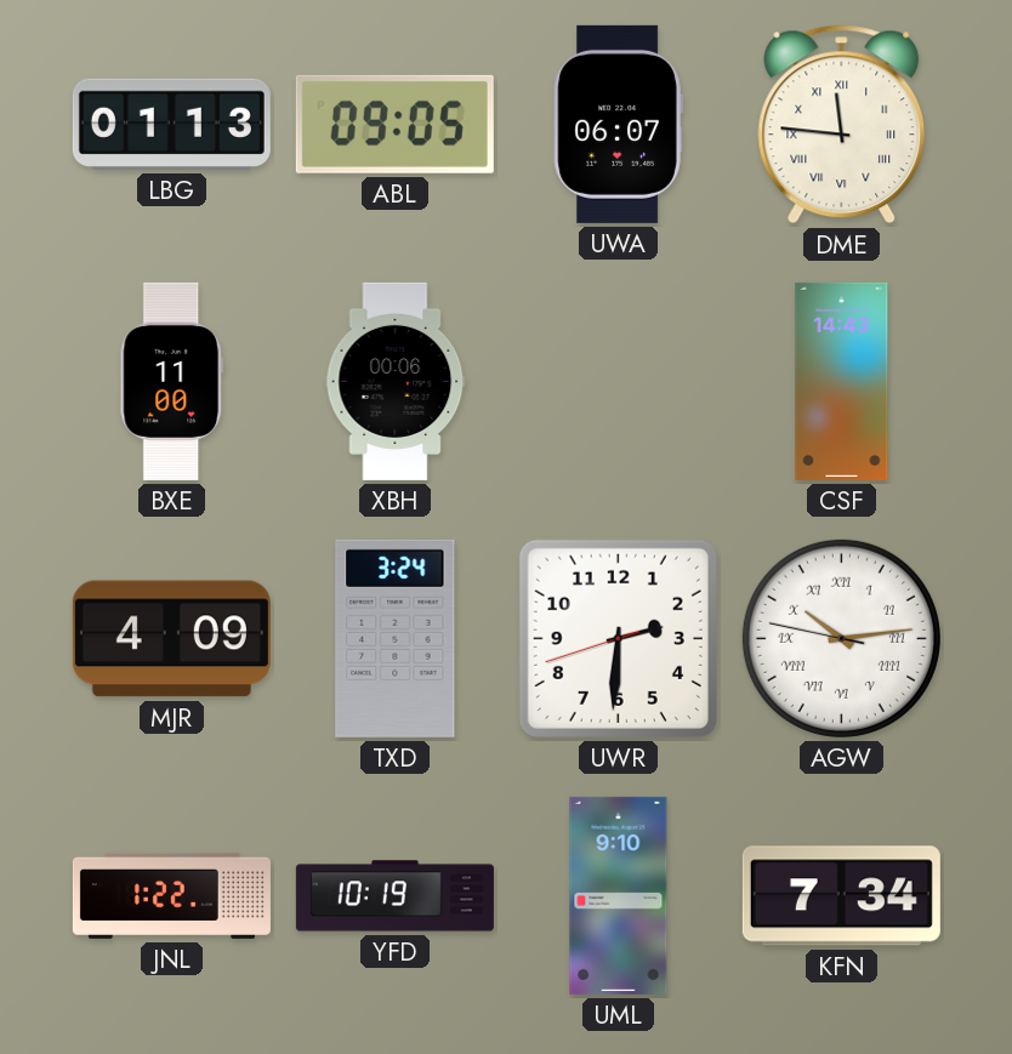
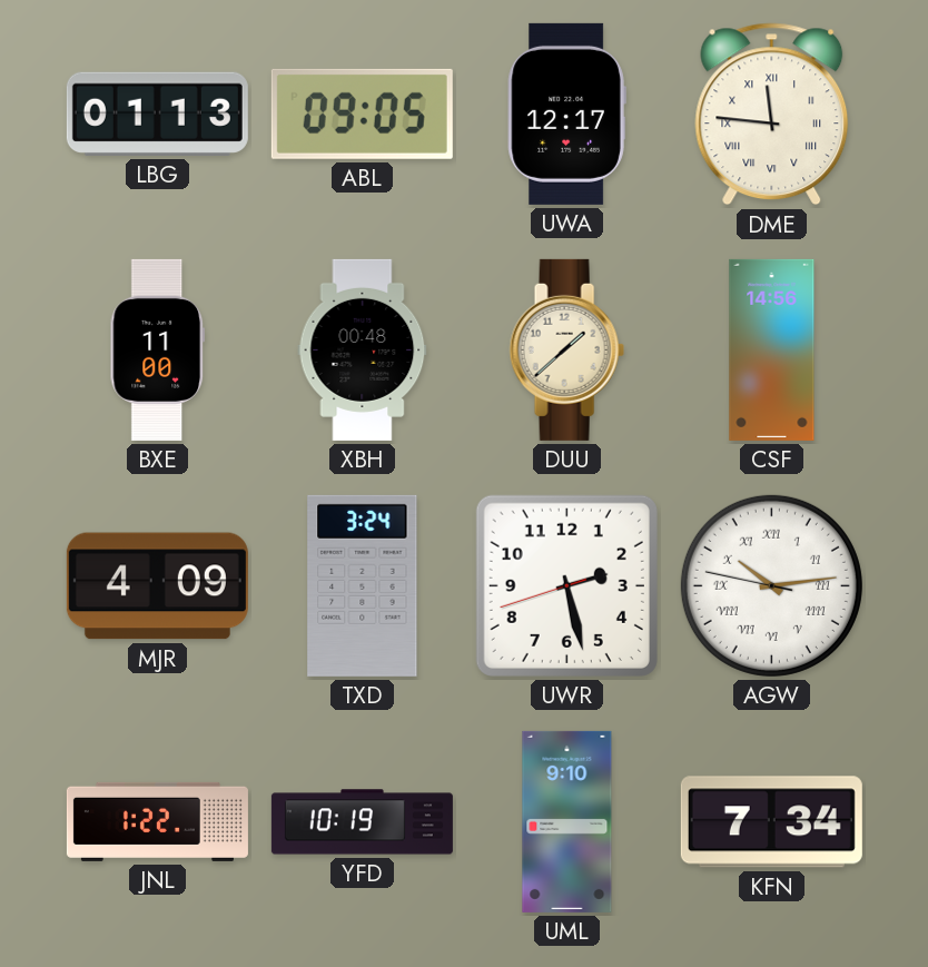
UWA: 06:07 -> 12:17 (566, 114)
XBH: 00:06 -> 00:48 (363, 349)
DUU: none -> 1:38 (566, 349)
CSF: 14:43 -> 14:56 (772, 349)
UWR: 2:30 -> 2:27 (566, 585)
